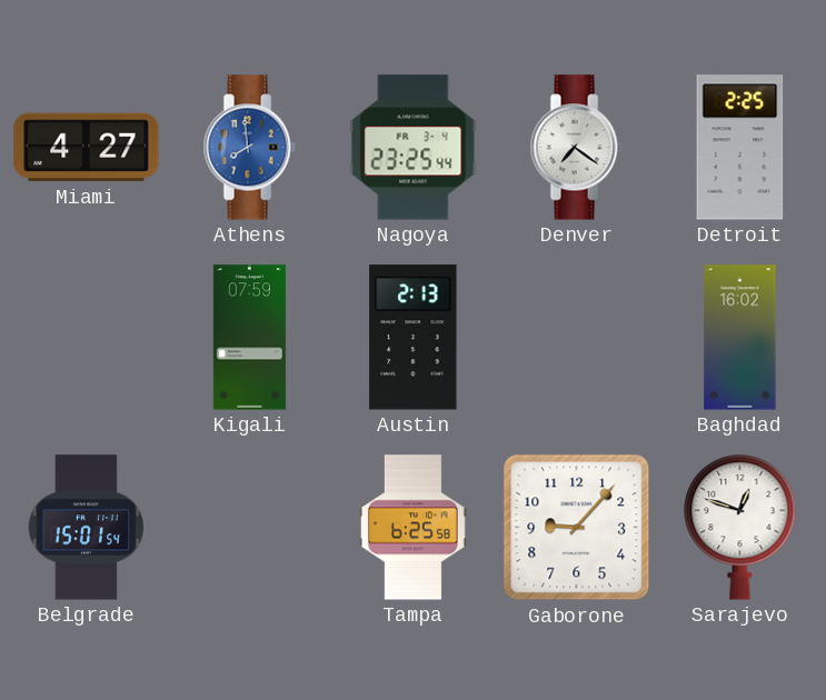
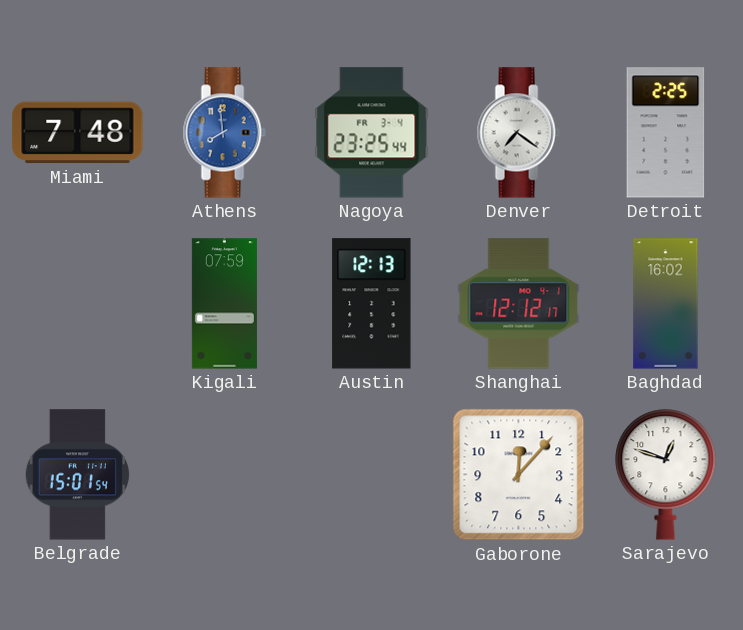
Miami: 4:27 -> 7:48 (78, 133)
Austin: 2:13 -> 12:13 (372, 304)
Shanghai: none -> 12:12 (519, 304)
Tampa: 6:25 -> none (414, 528)
Gaborone: 9:07 -> 12:07 (519, 475)
